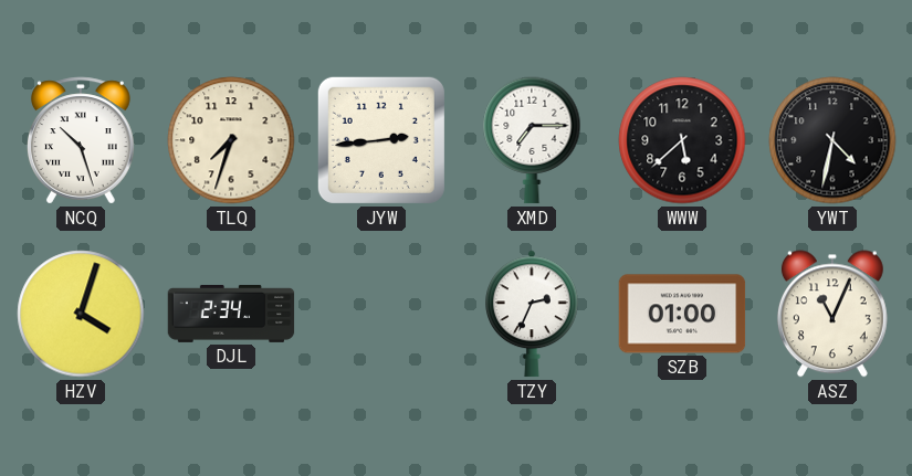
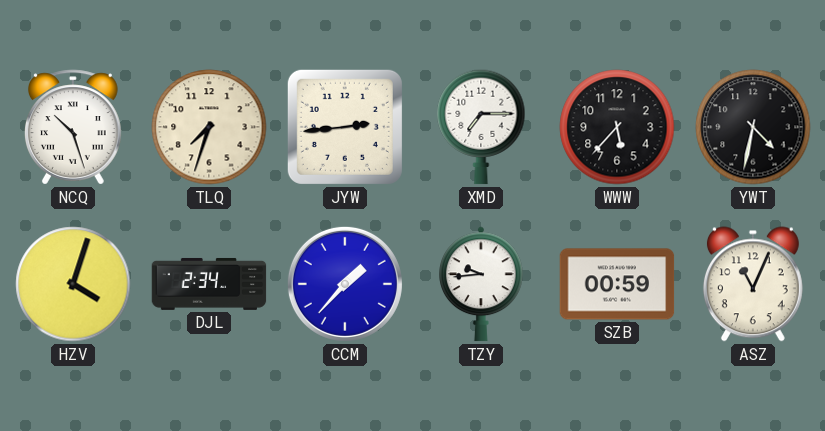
WWW: 5:38 -> 5:37 (617, 127)
CCM: none -> 1:37 (345, 284)
TZY: 2:34 -> 9:44 (482, 284)
SZB: 01:00 -> 00:59 (617, 284)
